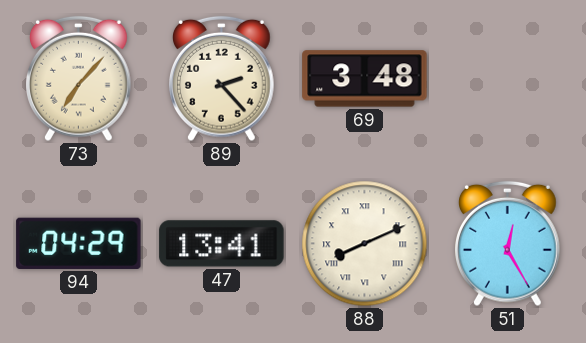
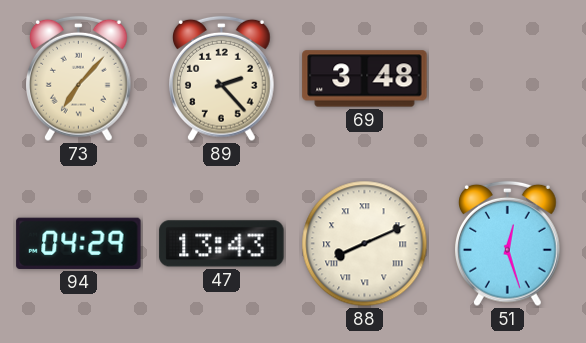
47: 13:41 -> 13:43 (222, 244)
51: 12:25 -> 12:27 (508, 244)
